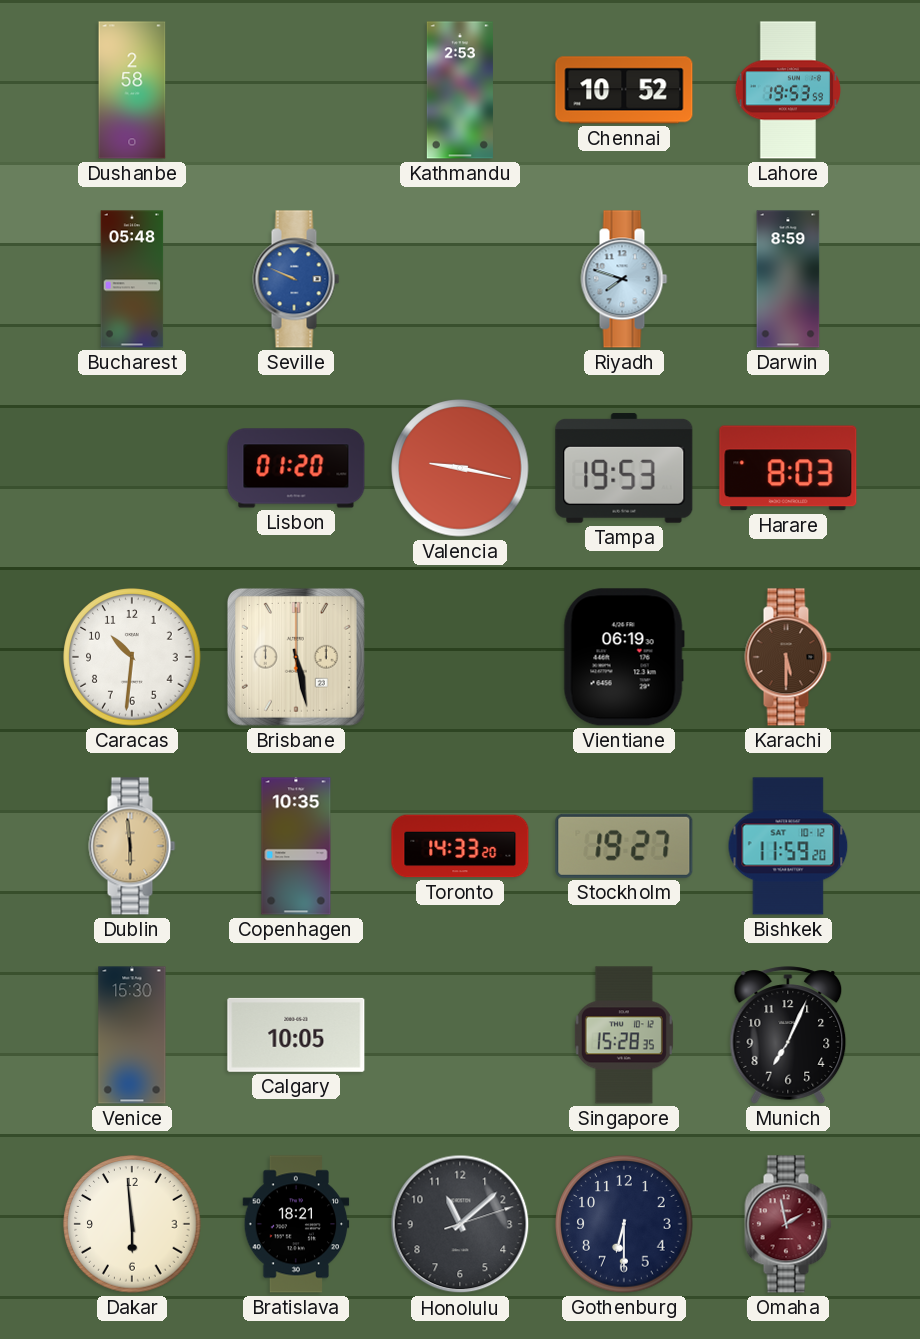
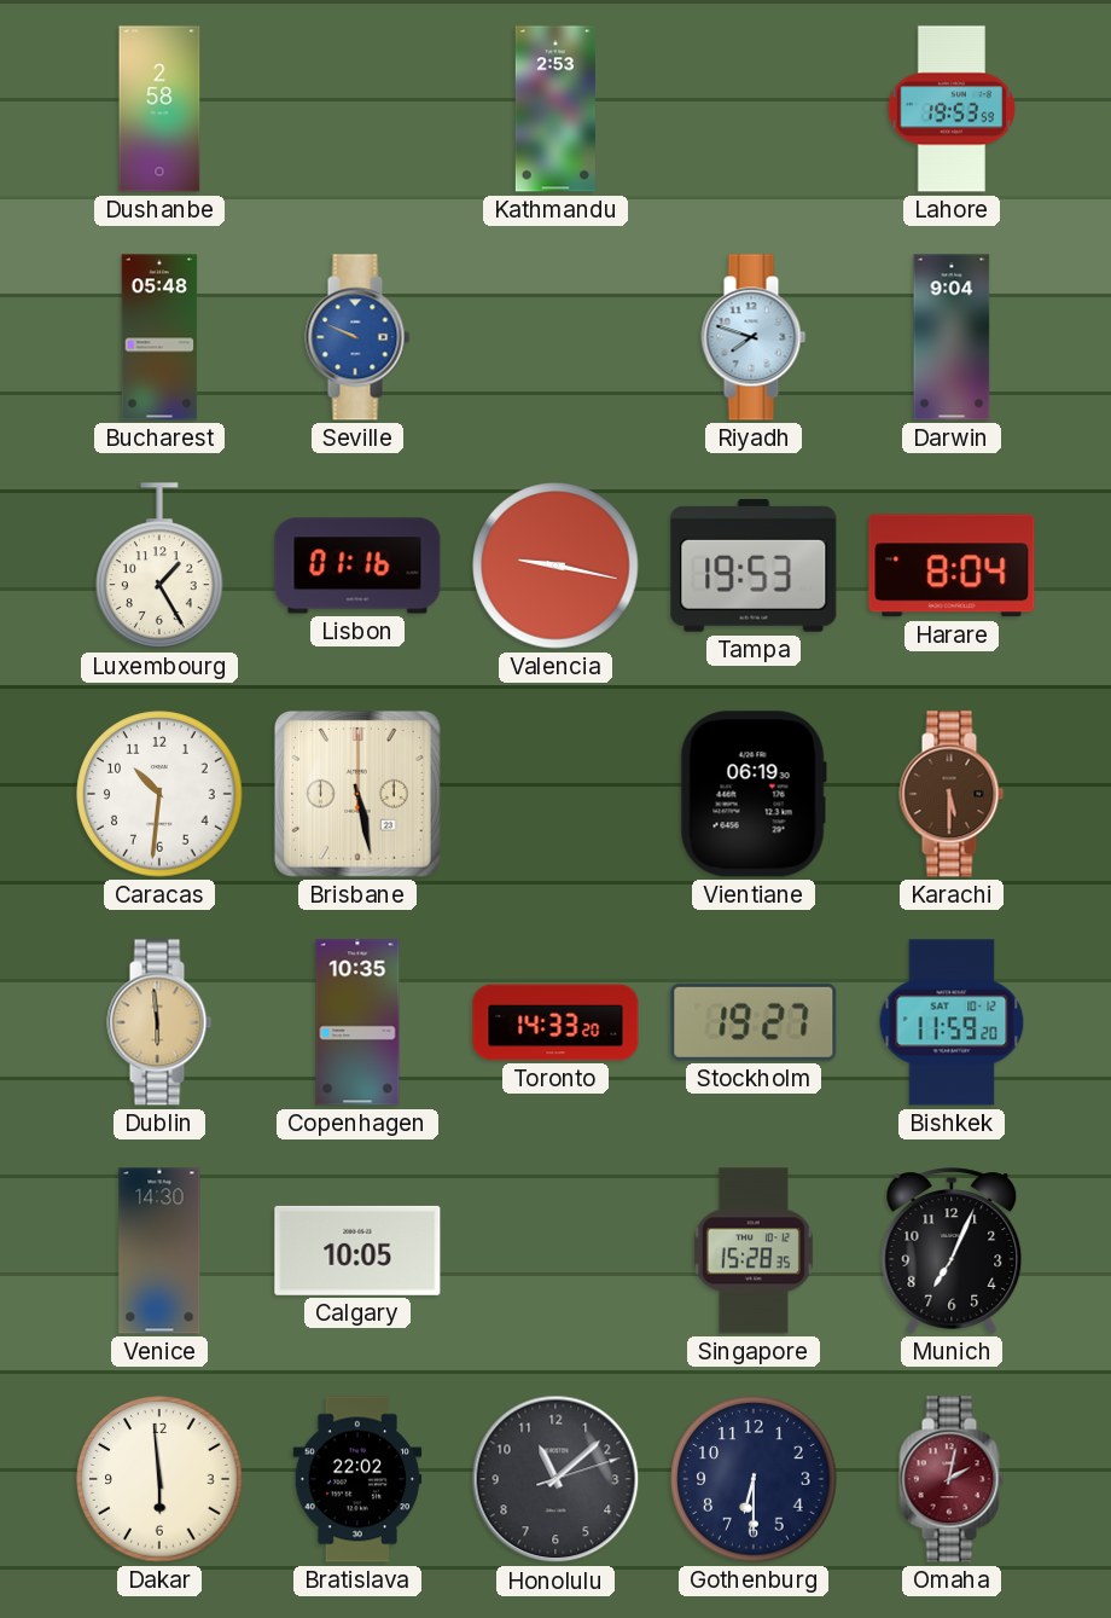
Chennai: 10:52 -> none (624, 90)
Darwin: 8:59 -> 9:04 (952, 337)
Luxembourg: none -> 1:25 (161, 566)
Lisbon: 01:20 -> 01:16 (357, 566)
Harare: 8:03 -> 8:04 (952, 566)
Venice: 15:30 -> 14:30 (159, 1251)
Bratislava: 18:21 -> 22:02 (357, 1479)
Omaha: 1:58 -> 2:02 (952, 1479)
